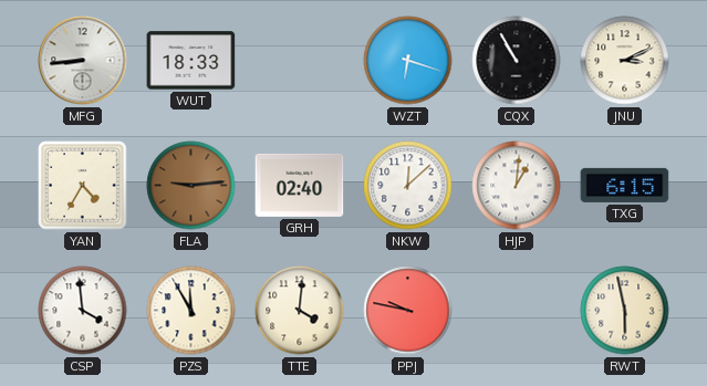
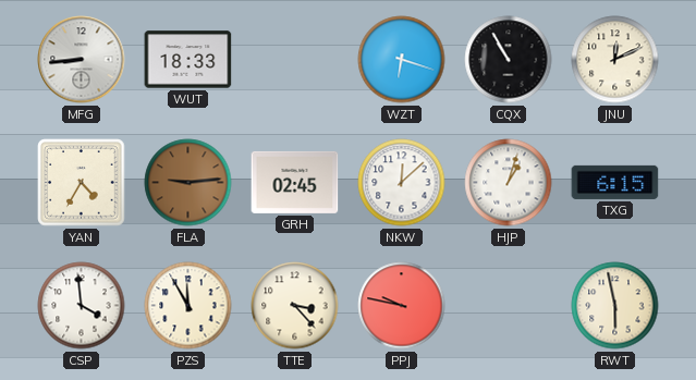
JNU: 3:11 -> 12:11 (615, 60)
GRH: 02:40 -> 02:45 (295, 182)
HJP: 1:01 -> 1:03 (509, 183)
TTE: 4:01 -> 3:23 (295, 306)
